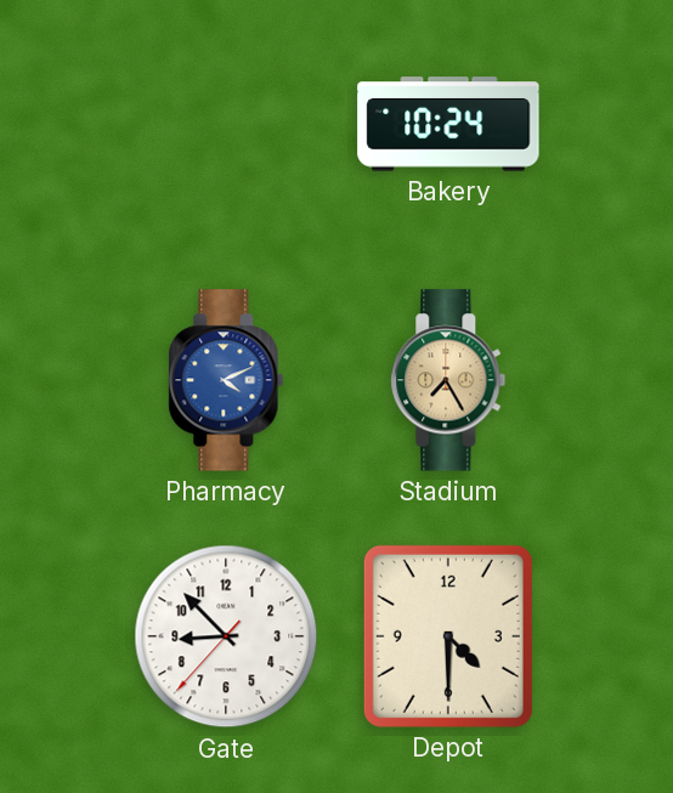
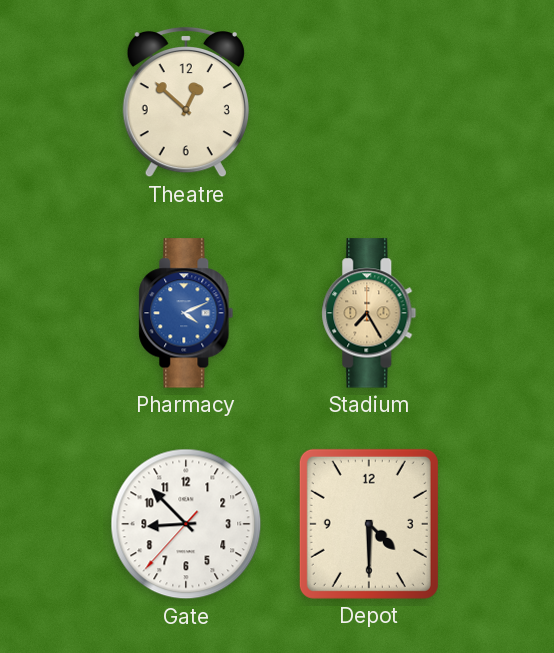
Theatre: none -> 12:52 (186, 102)
Bakery: 10:24 -> none (448, 124)
